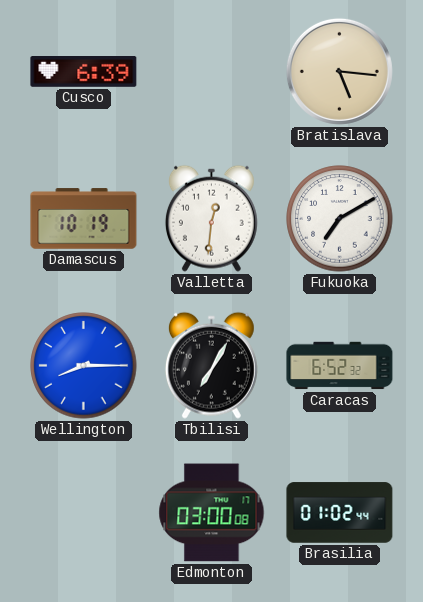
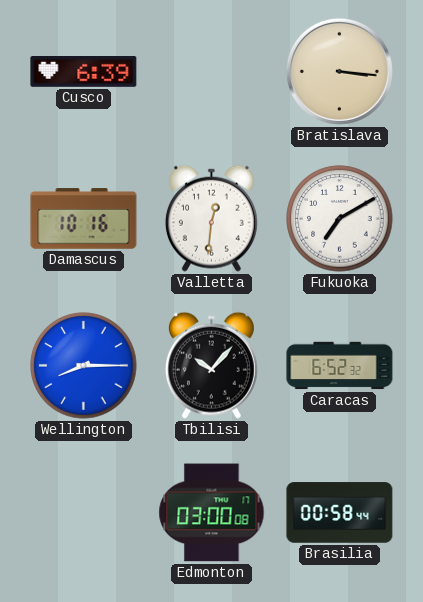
Bratislava: 5:16 -> 3:16 (339, 71)
Damascus: 10:19 -> 10:16 (84, 219)
Tbilisi: 7:05 -> 10:07 (211, 365)
Brasilia: 01:02 -> 00:58 (340, 513)
